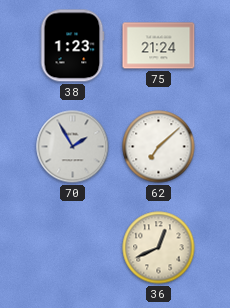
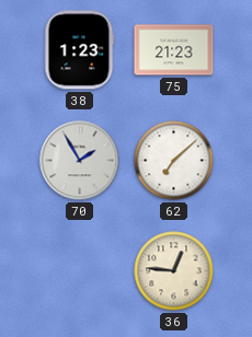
75: 21:24 -> 21:23 (174, 50)
36: 12:41 -> 12:46 (174, 271)
